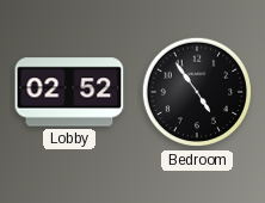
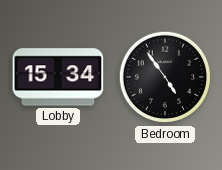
Lobby: 02:52 -> 15:34 (58, 77)
